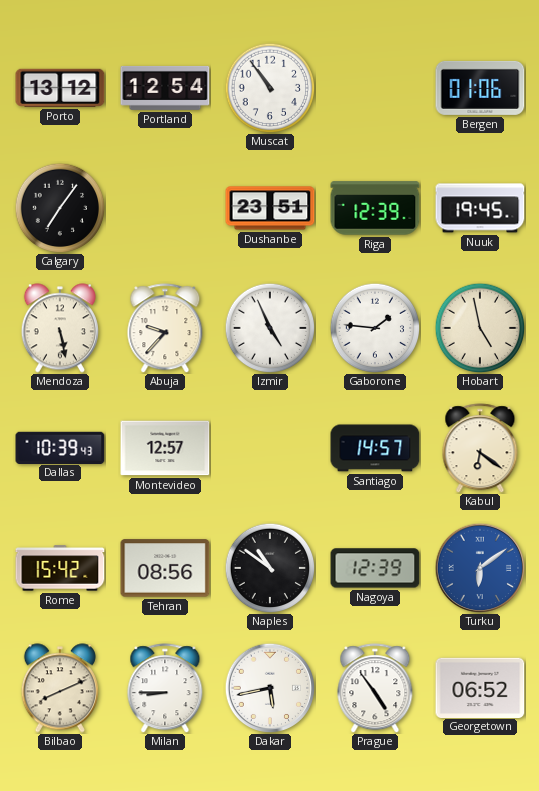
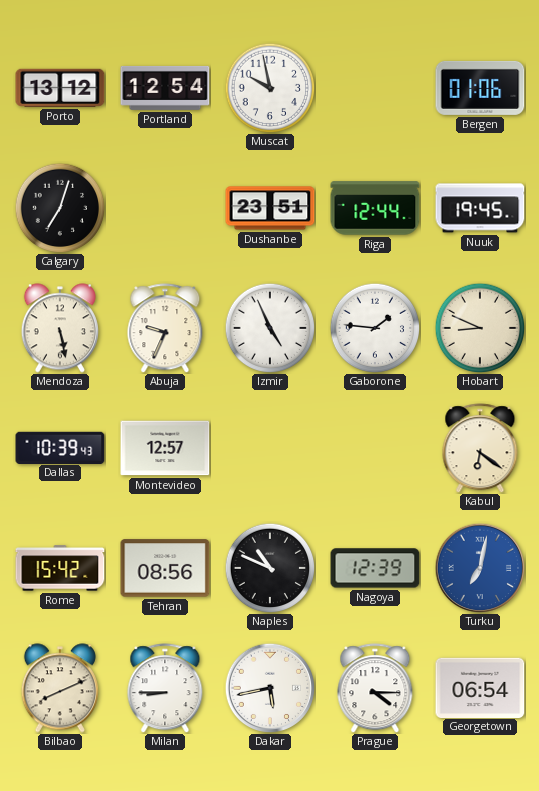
Muscat: 10:54 -> 9:58 (270, 88)
Calgary: 7:06 -> 7:03 (60, 208)
Riga: 12:39 -> 12:44 (375, 208)
Abuja: 9:37 -> 9:34 (165, 328)
Hobart: 4:58 -> 8:49 (480, 328)
Santiago: 14:57 -> none (375, 448)
Naples: 10:51 -> 10:49 (270, 568)
Turku: 6:09 -> 7:02 (480, 568)
Prague: 4:54 -> 4:15 (375, 688)
Georgetown: 06:52 -> 06:54 (480, 687)
